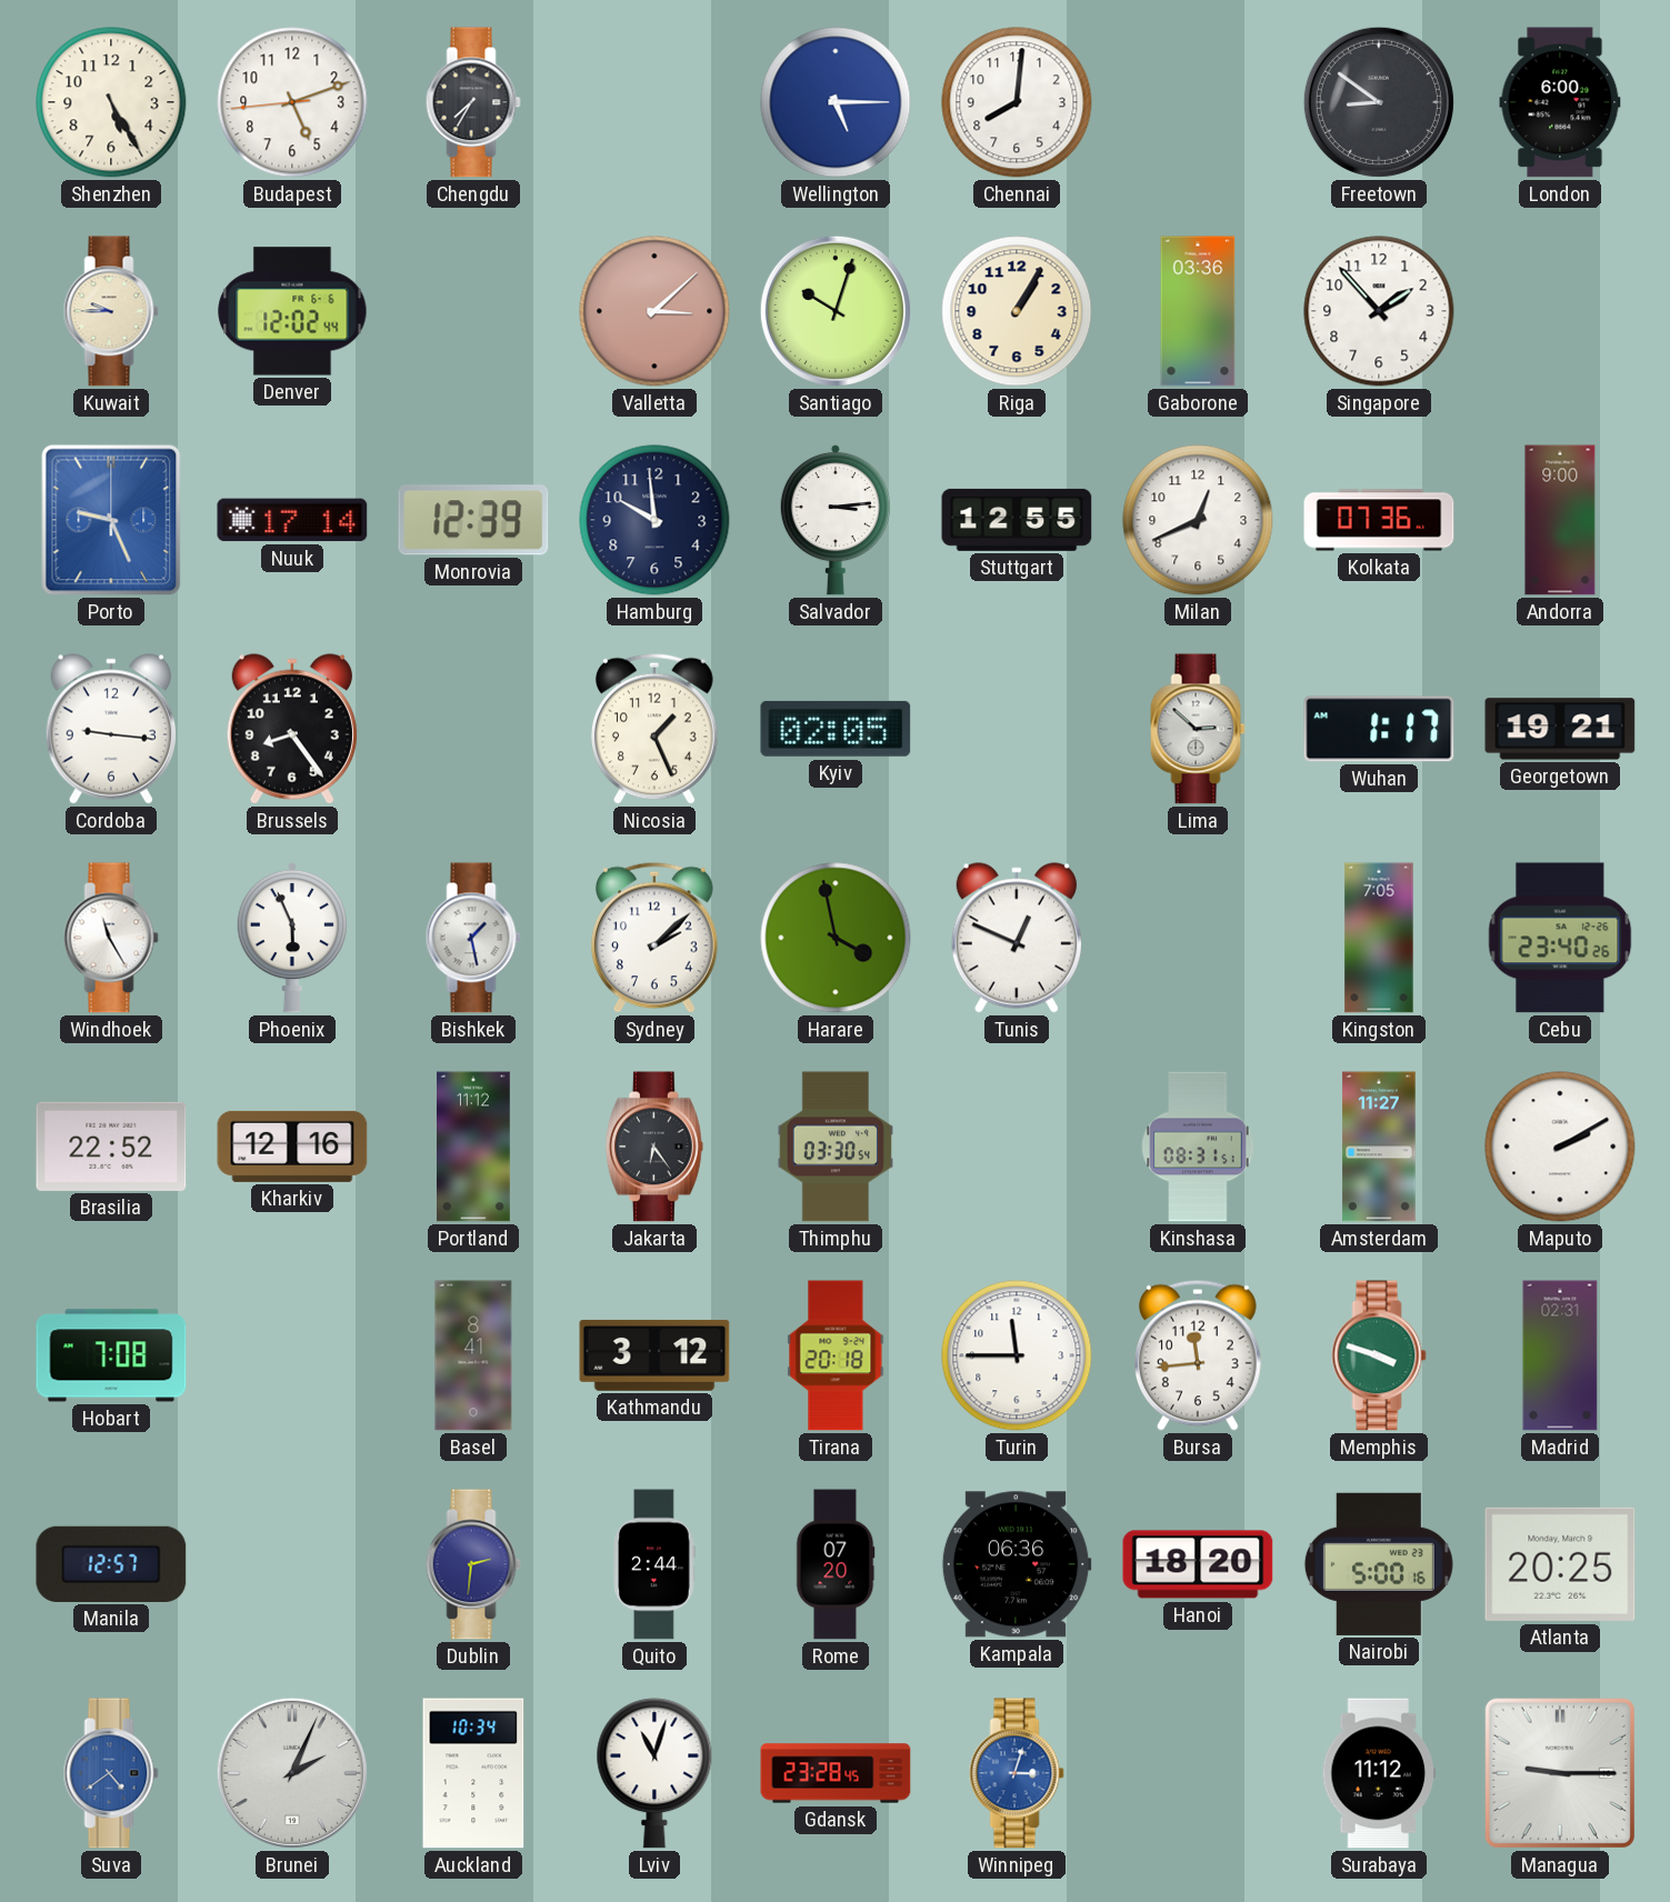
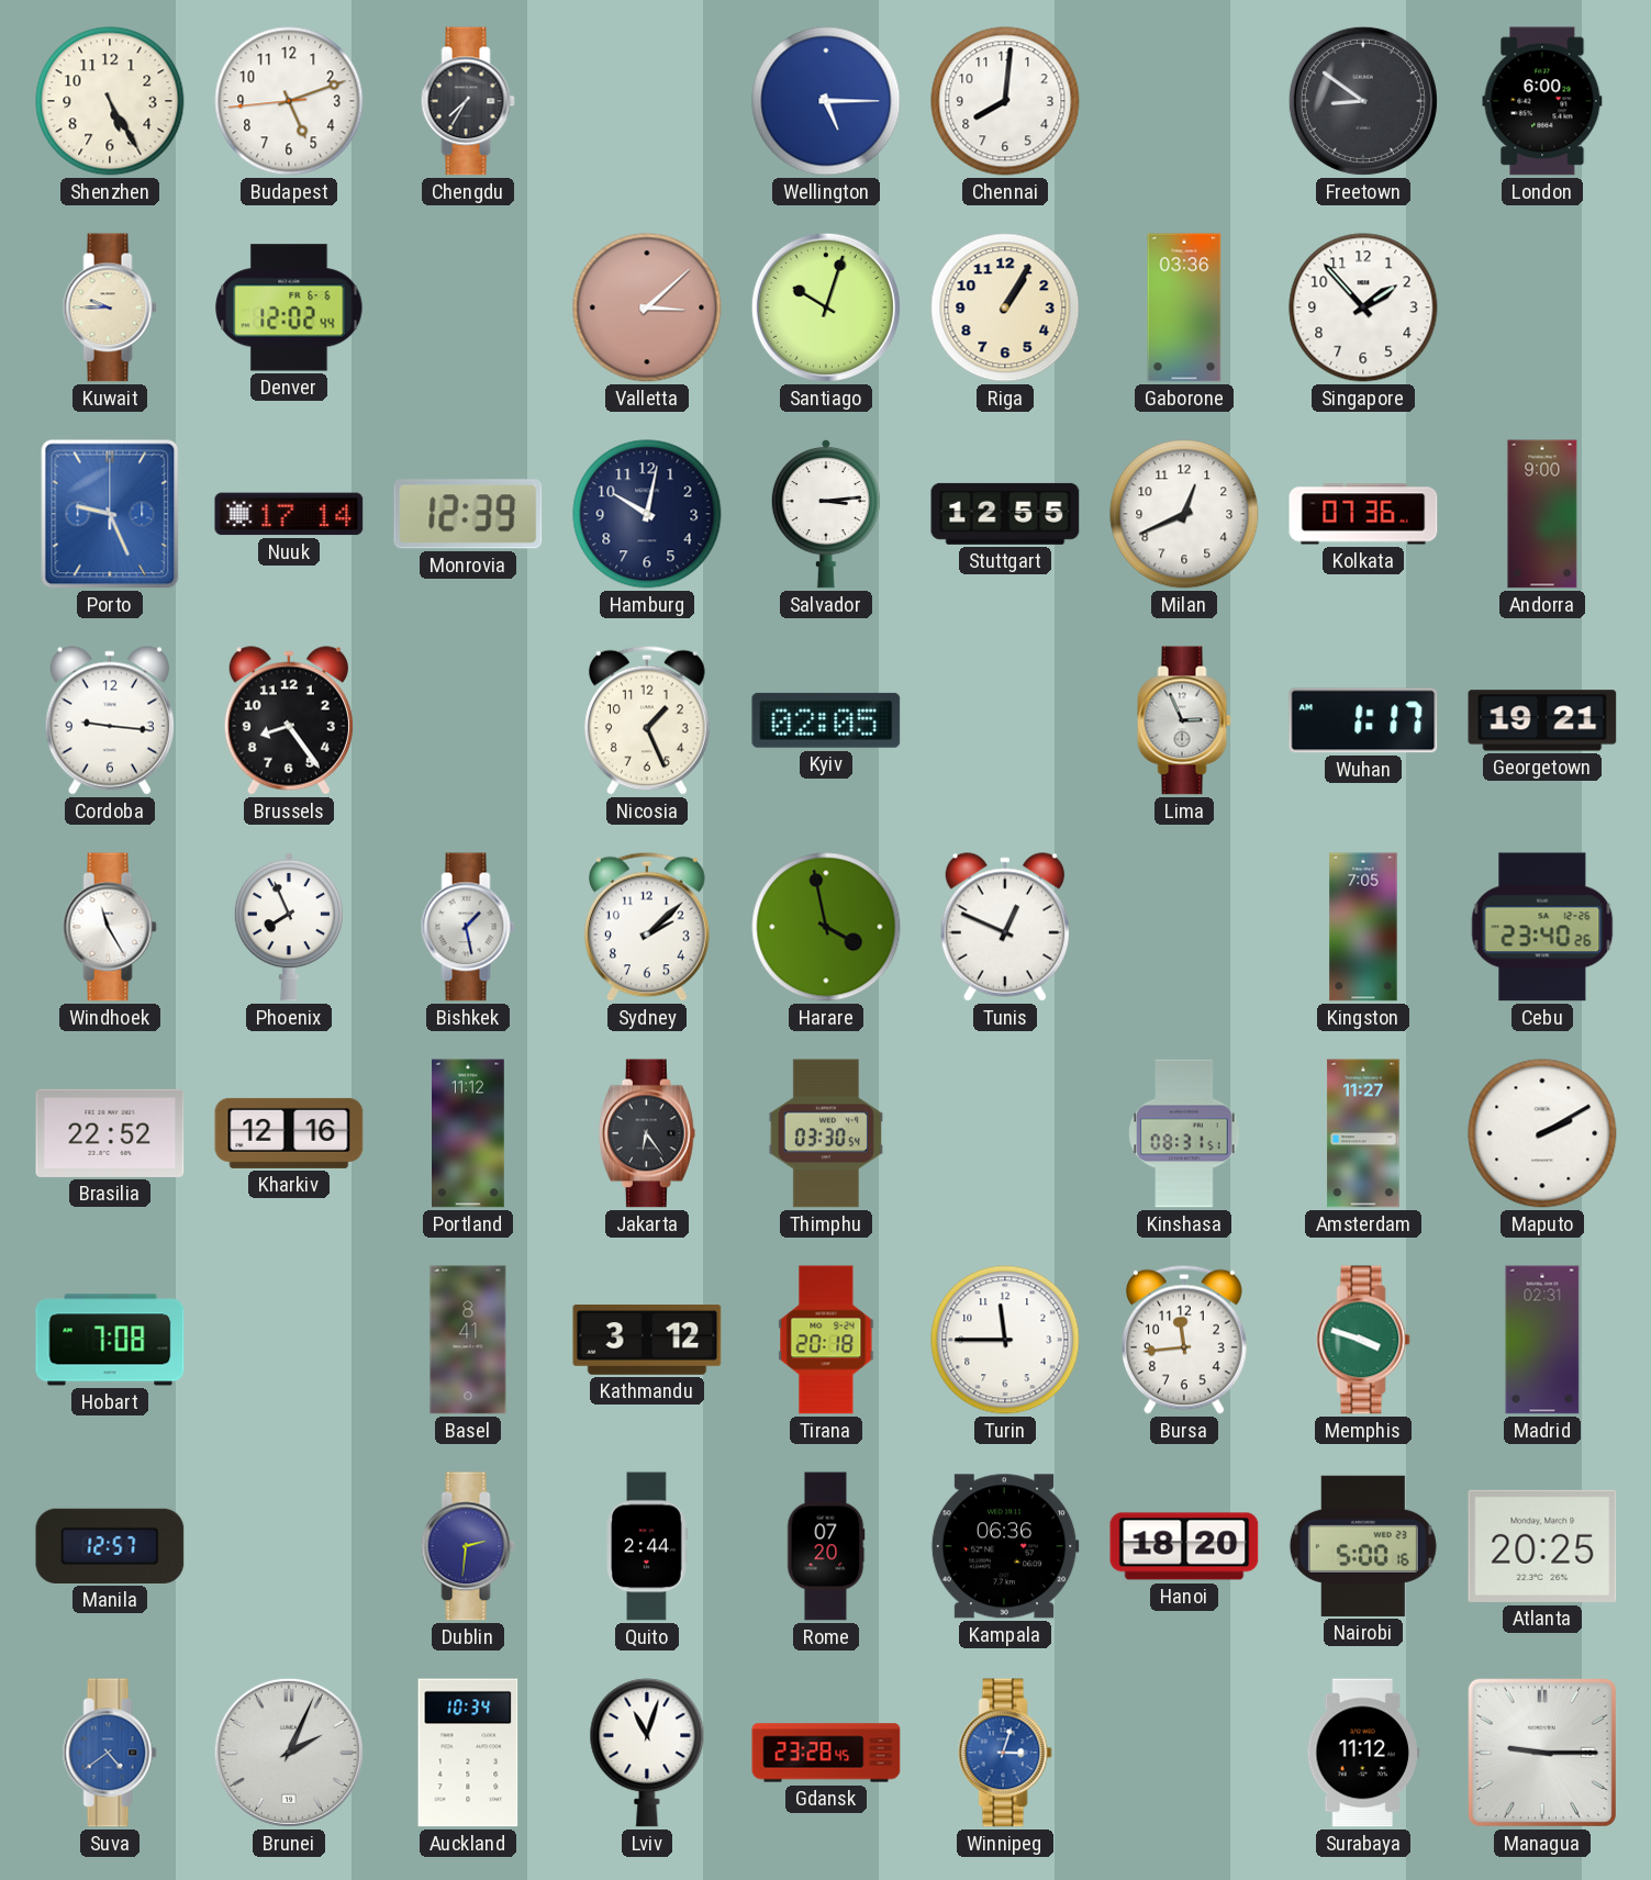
Hamburg: 9:59 -> 10:02 (647, 514)
Lima: 2:52 -> 2:56 (1184, 720)
Phoenix: 5:56 -> 7:56 (289, 927)
